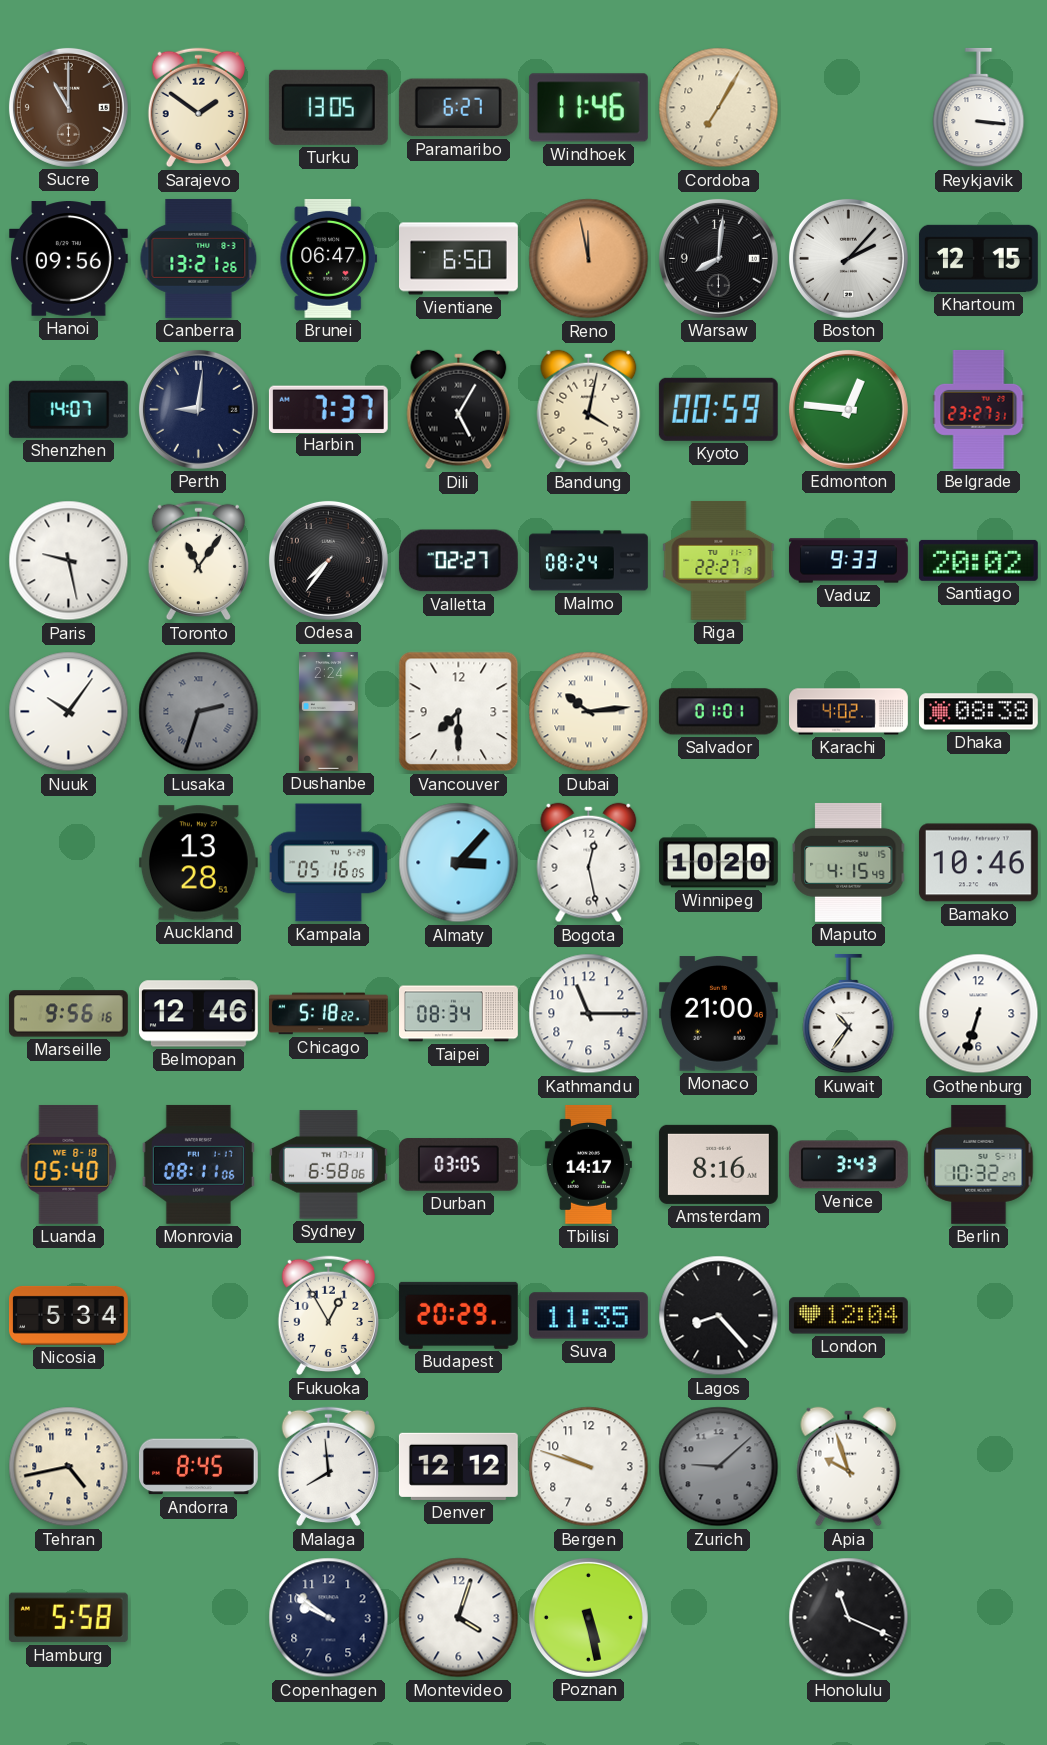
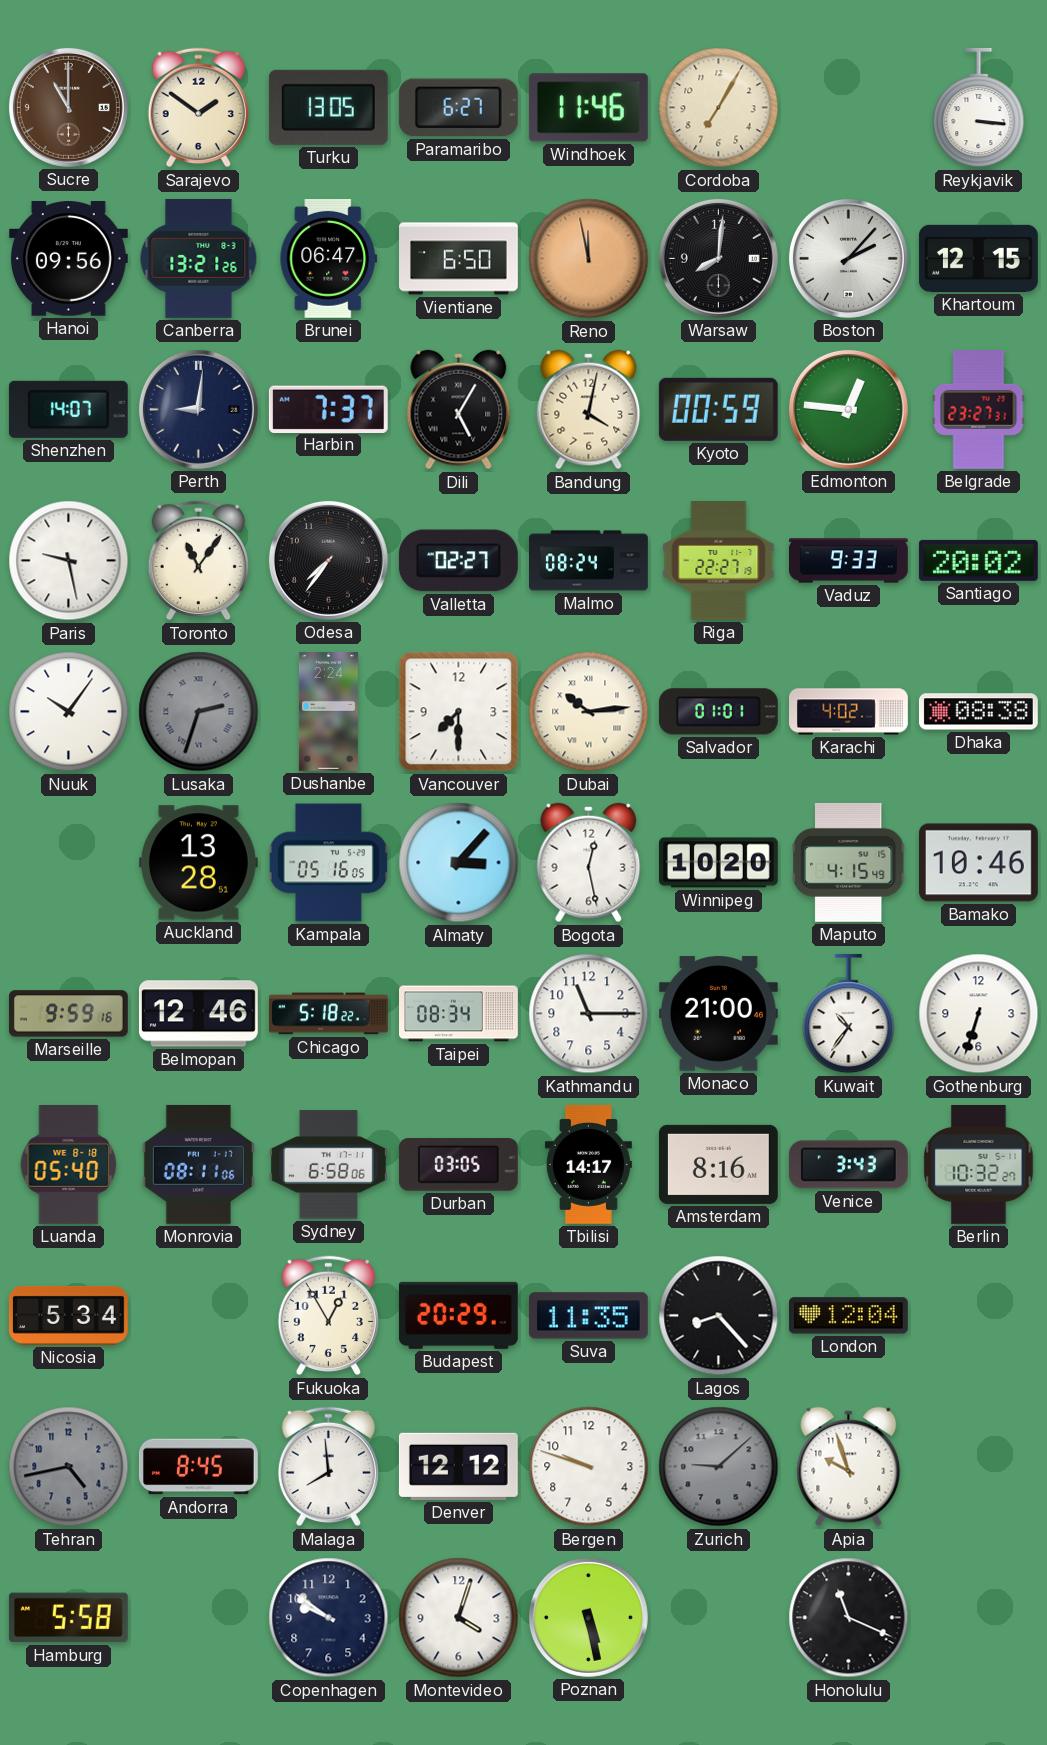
Marseille: 9:56 -> 9:59 (68, 1014)
Tehran dial: cream -> grey (69, 1467)
